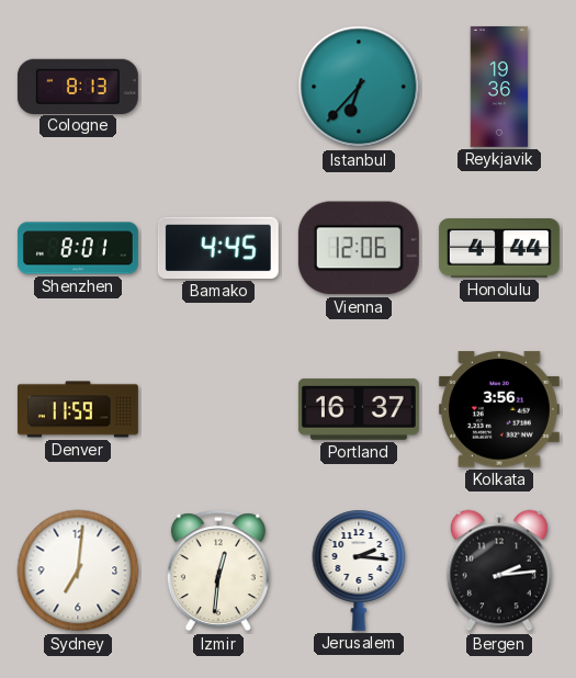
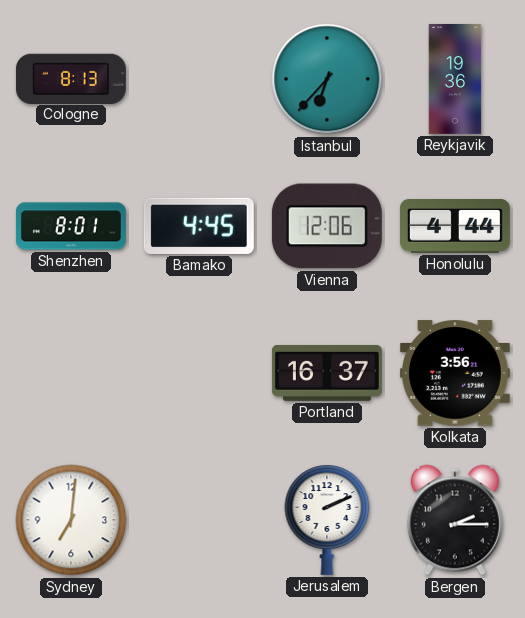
Denver: 11:59 -> none (78, 409)
Izmir: 12:31 -> none (218, 570)
Jerusalem: 2:16 -> 2:11 (327, 520)
Bergen: 2:14 -> 2:15 (455, 520)
